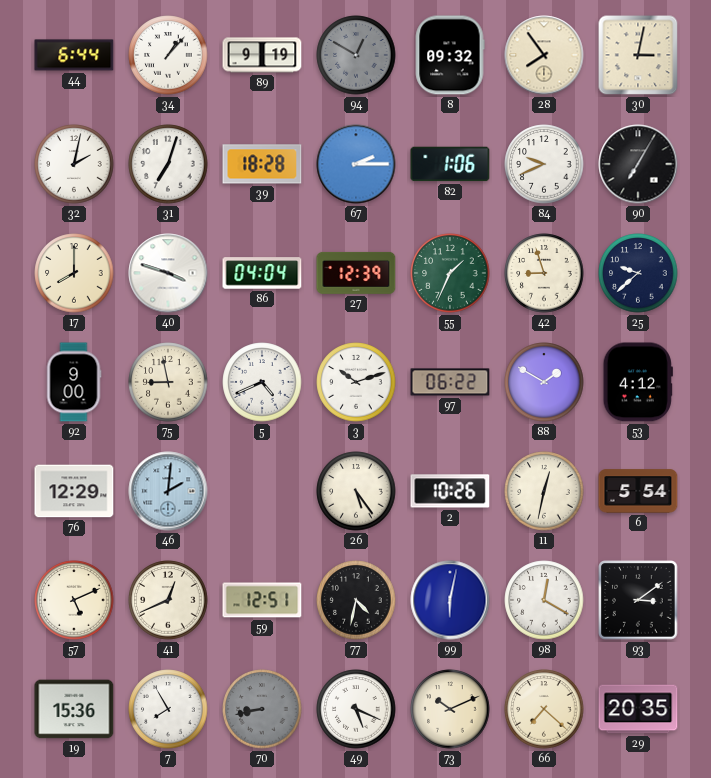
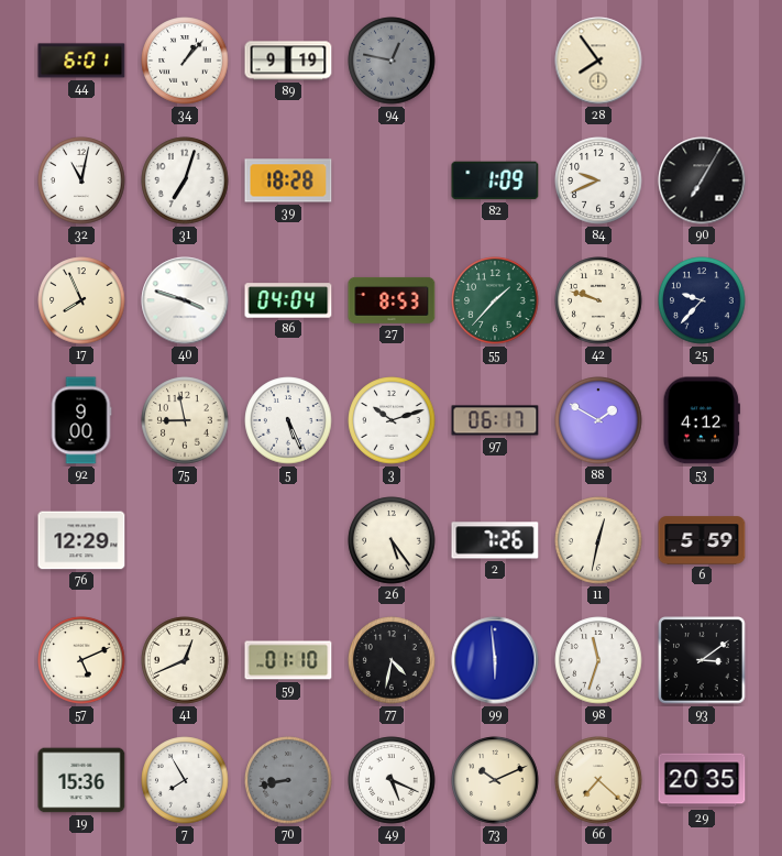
44: 6:44 -> 6:01 (81, 61)
94: 12:50 -> 12:47 (392, 61)
8: 09:32 -> none (450, 55)
30: 3:02 -> none (638, 55)
32: 2:02 -> 11:02 (81, 180)
67: 2:15 -> none (356, 164)
82: 1:06 -> 1:09 (495, 180)
17: 8:00 -> 7:56 (81, 300)
27: 12:39 -> 8:53 (392, 300)
55: 1:34 -> 1:37 (495, 300)
42: 8:57 -> 9:48 (598, 300)
25: 9:38 -> 9:37 (702, 300)
5: 4:41 -> 5:26 (288, 420)
97: 06:22 -> 06:17 (495, 420)
46: 2:01 -> none (168, 491)
2: 10:26 -> 7:26 (495, 540)
6: 5:54 -> 5:59 (702, 540)
59: 12:51 -> 01:10 (288, 660)
99: 6:02 -> 5:59 (495, 660)
98: 12:20 -> 11:33 (598, 660)
